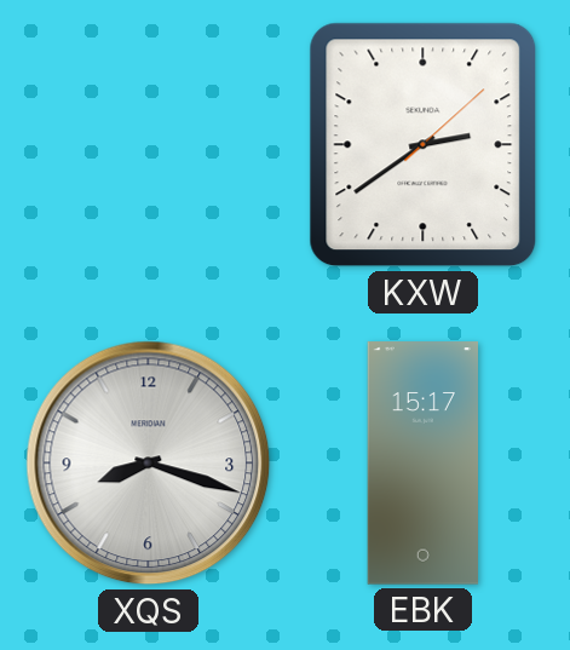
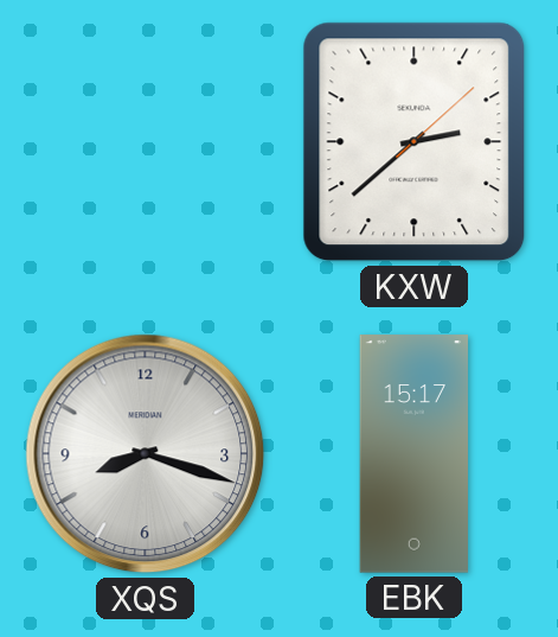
KXW: 2:39 -> 2:38 (415, 142)
